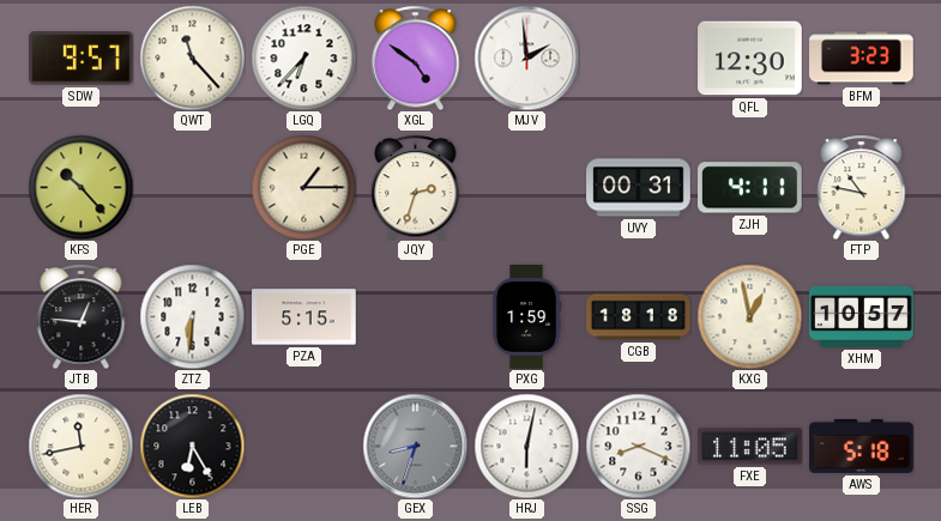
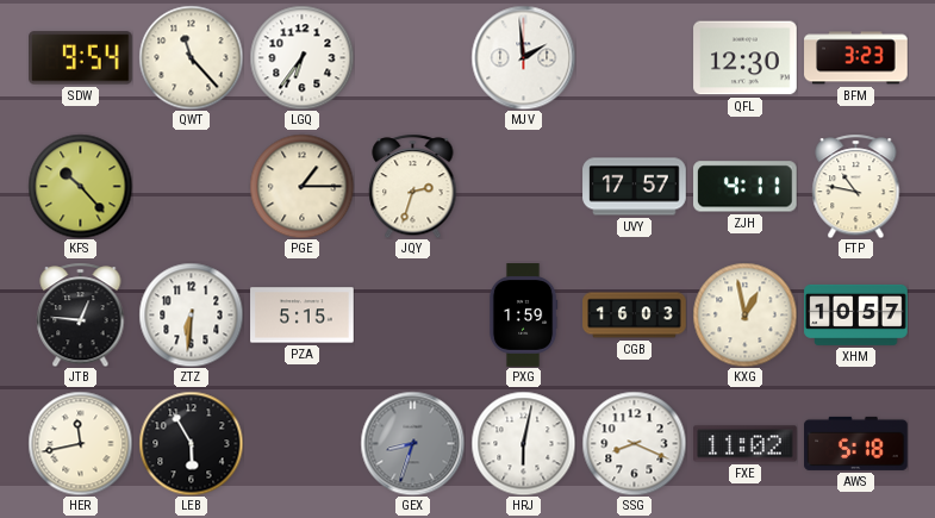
SDW: 9:57 -> 9:54 (81, 58)
LGQ: 6:37 -> 6:36 (301, 57)
XGL: 4:51 -> none (416, 57)
UVY: 00:31 -> 17:57 (635, 187)
CGB: 18:18 -> 16:03 (635, 316)
LEB: 6:25 -> 5:55 (191, 443)
FXE: 11:05 -> 11:02 (746, 444)
